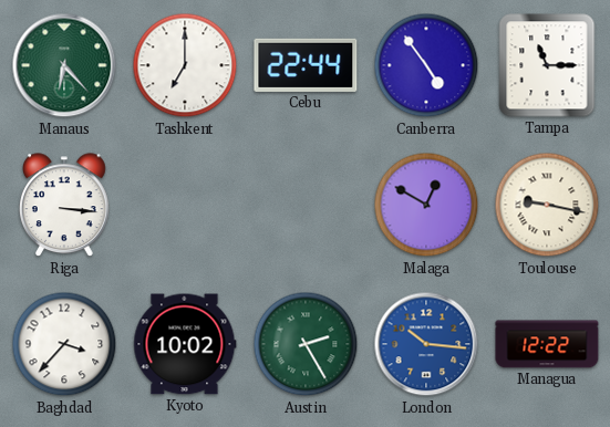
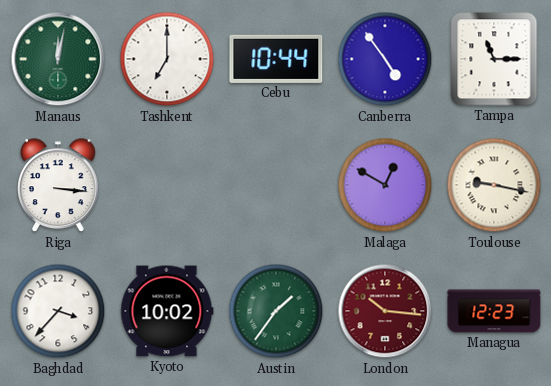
Manaus: 6:23 -> 12:02 (58, 59)
Cebu: 22:44 -> 10:44 (276, 59)
Austin: 2:25 -> 1:36 (276, 311)
London dial: blue -> burgundy (385, 311)
Managua: 12:22 -> 12:23 (494, 311)
